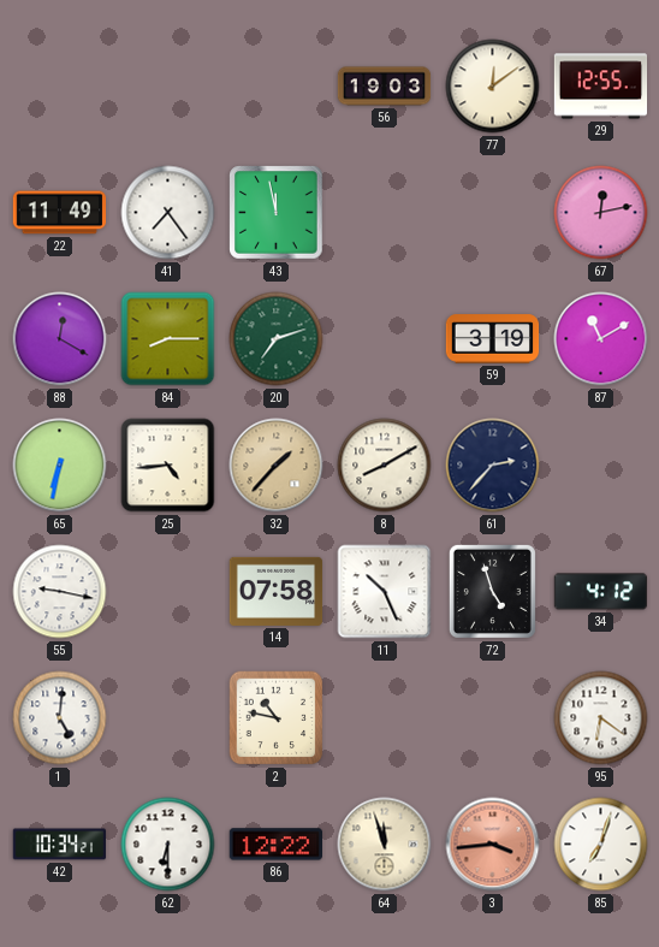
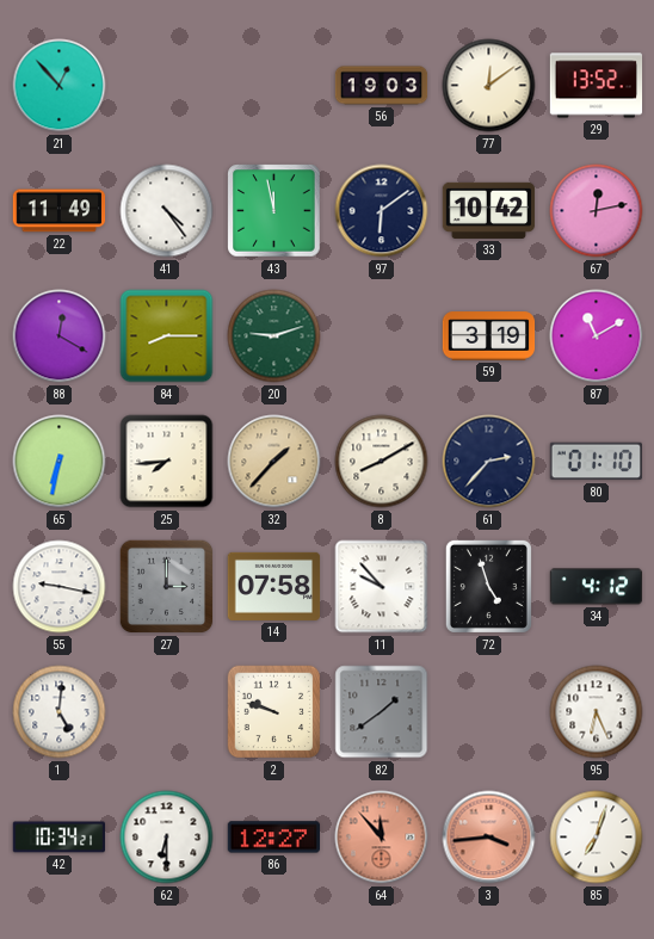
21: none -> 12:53 (60, 86)
29: 12:55 -> 13:52 (597, 86)
41: 7:24 -> 4:24 (167, 211)
97: none -> 6:09 (382, 211)
33: none -> 10:42 (489, 210)
20: 7:12 -> 9:12 (274, 336)
25: 4:44 -> 7:44 (167, 462)
80: none -> 01:10 (596, 462)
27: none -> 3:00 (167, 587)
11: 10:26 -> 9:53 (382, 587)
2: 10:47 -> 9:48 (274, 712)
82: none -> 1:39 (382, 712)
95: 6:21 -> 6:26 (597, 712)
86: 12:22 -> 12:27 (273, 838)
64: 11:57 -> 11:53 (382, 838)
64 dial: cream -> salmon (382, 838)
